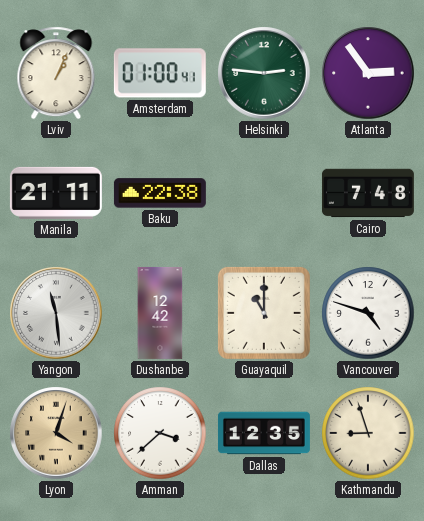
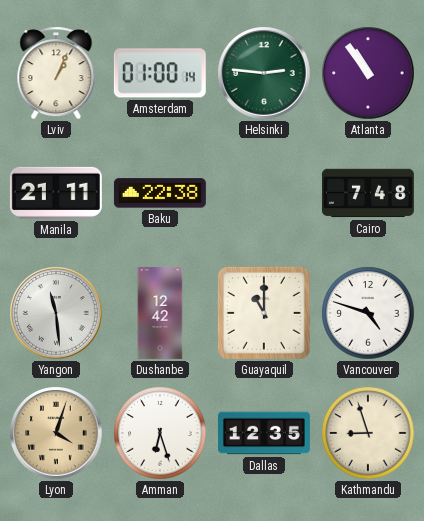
Amsterdam: 01:00:41 -> 01:00:14 (160, 73)
Atlanta: 2:54 -> 10:54 (368, 73)
Amman: 3:38 -> 6:27 (160, 433)
